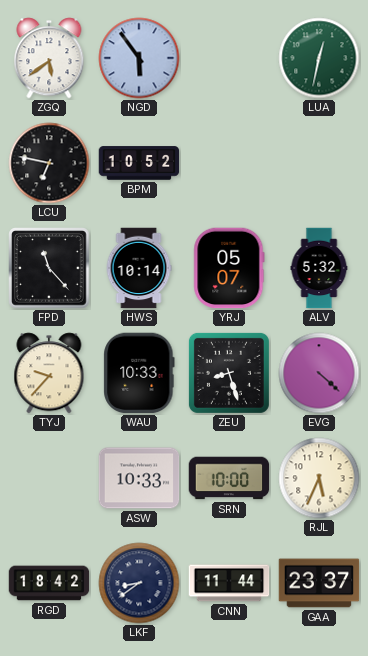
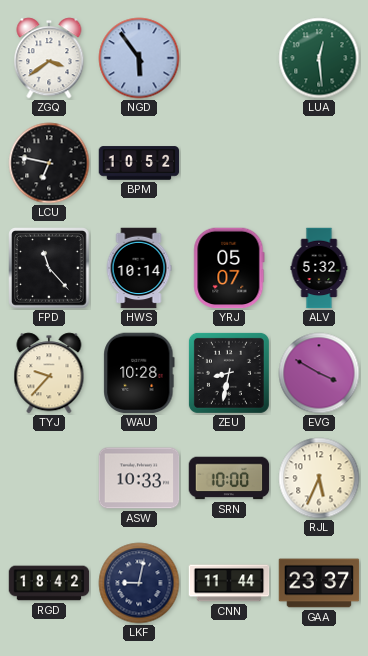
ZGQ: 5:39 -> 3:39 (49, 58)
LUA: 12:32 -> 12:29 (319, 58)
WAU: 10:33 -> 10:28 (139, 373)
ZEU: 8:27 -> 8:32 (229, 373)
EVG: 4:22 -> 3:50 (319, 373)
LKF: 8:39 -> 9:02 (139, 583)
